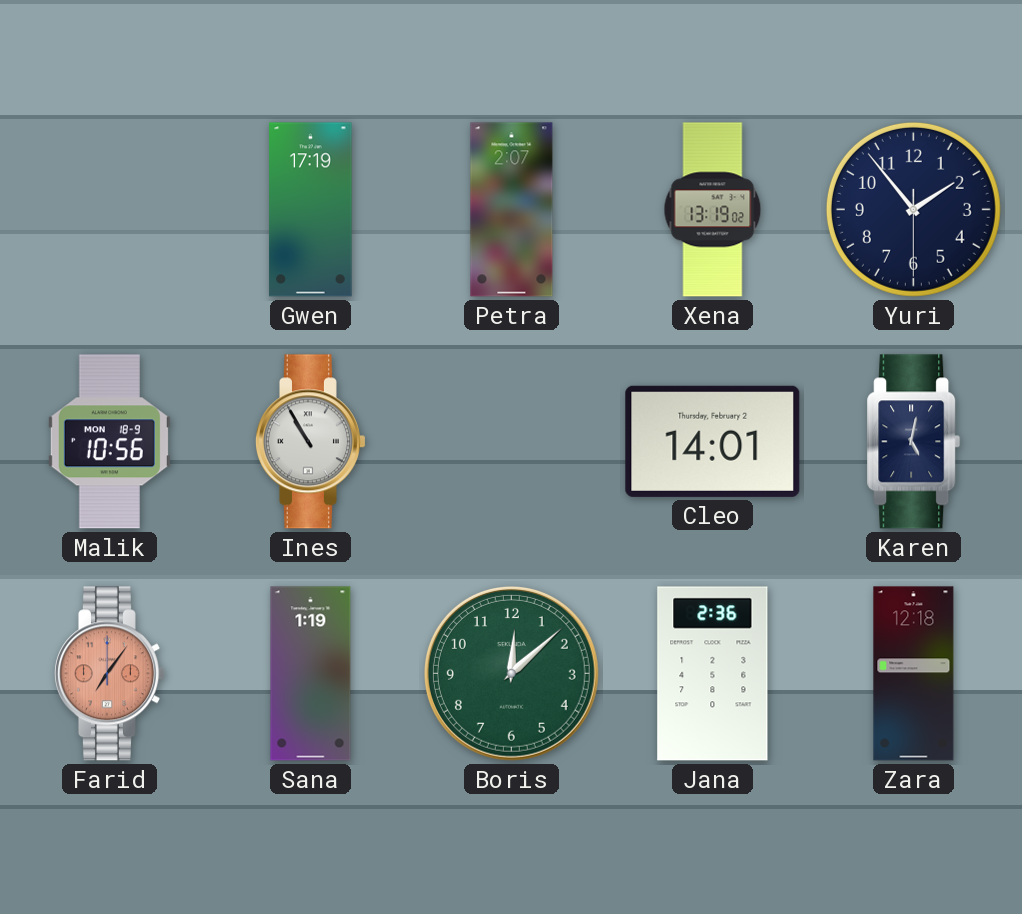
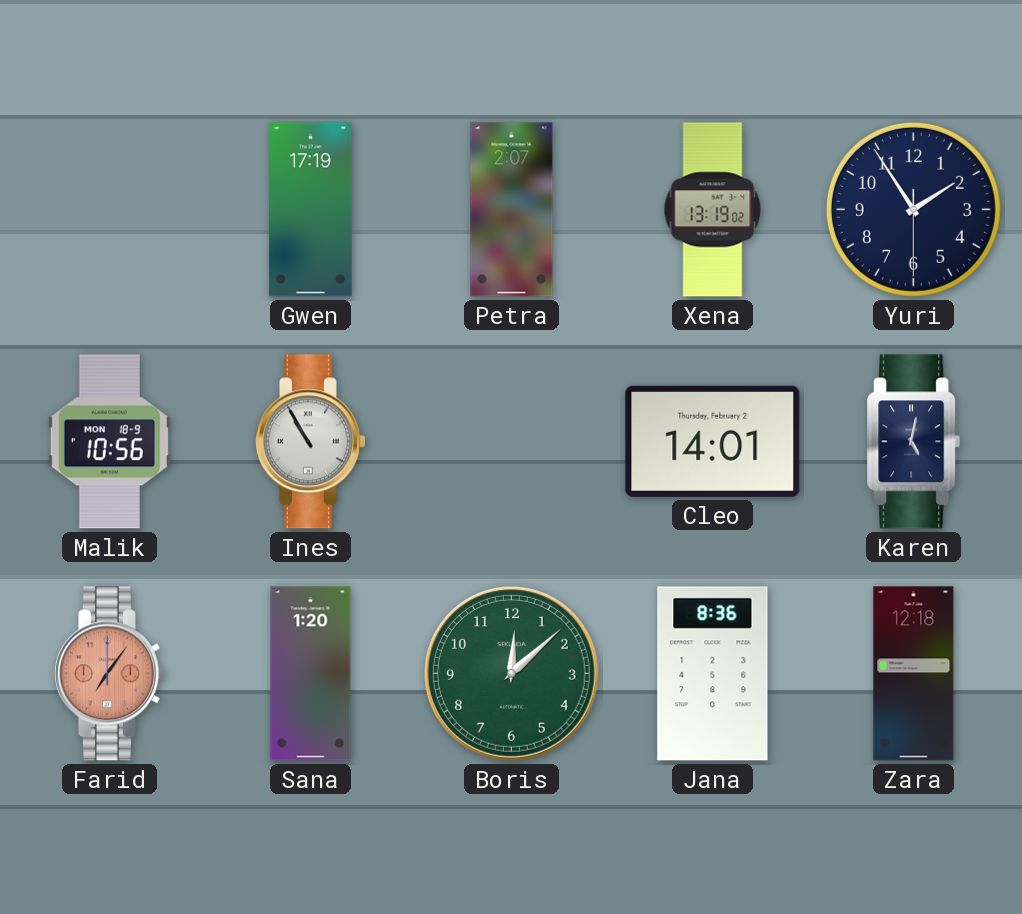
Yuri: 1:53 -> 1:54 (913, 209)
Sana: 1:19 -> 1:20 (311, 674)
Jana: 2:36 -> 8:36 (713, 674)
